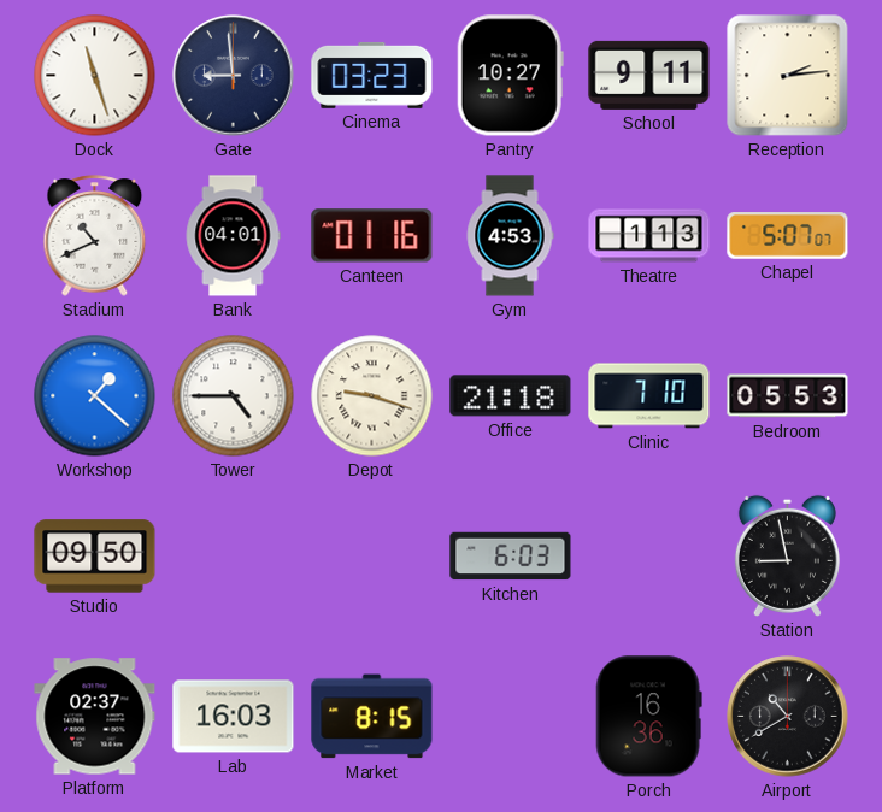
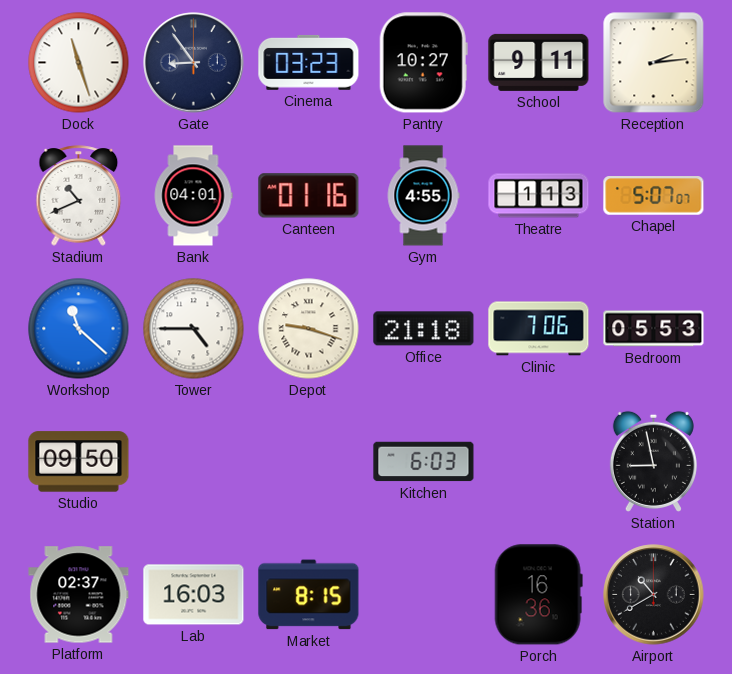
Gate: 8:59 -> 8:54 (194, 63)
Gym: 4:53 -> 4:55 (423, 196)
Workshop: 1:22 -> 11:22 (79, 329)
Clinic: 7:10 -> 7:06 (539, 329)
